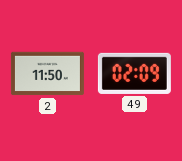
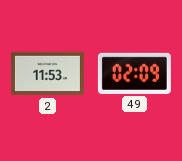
2: 11:50 -> 11:53 (47, 74)
